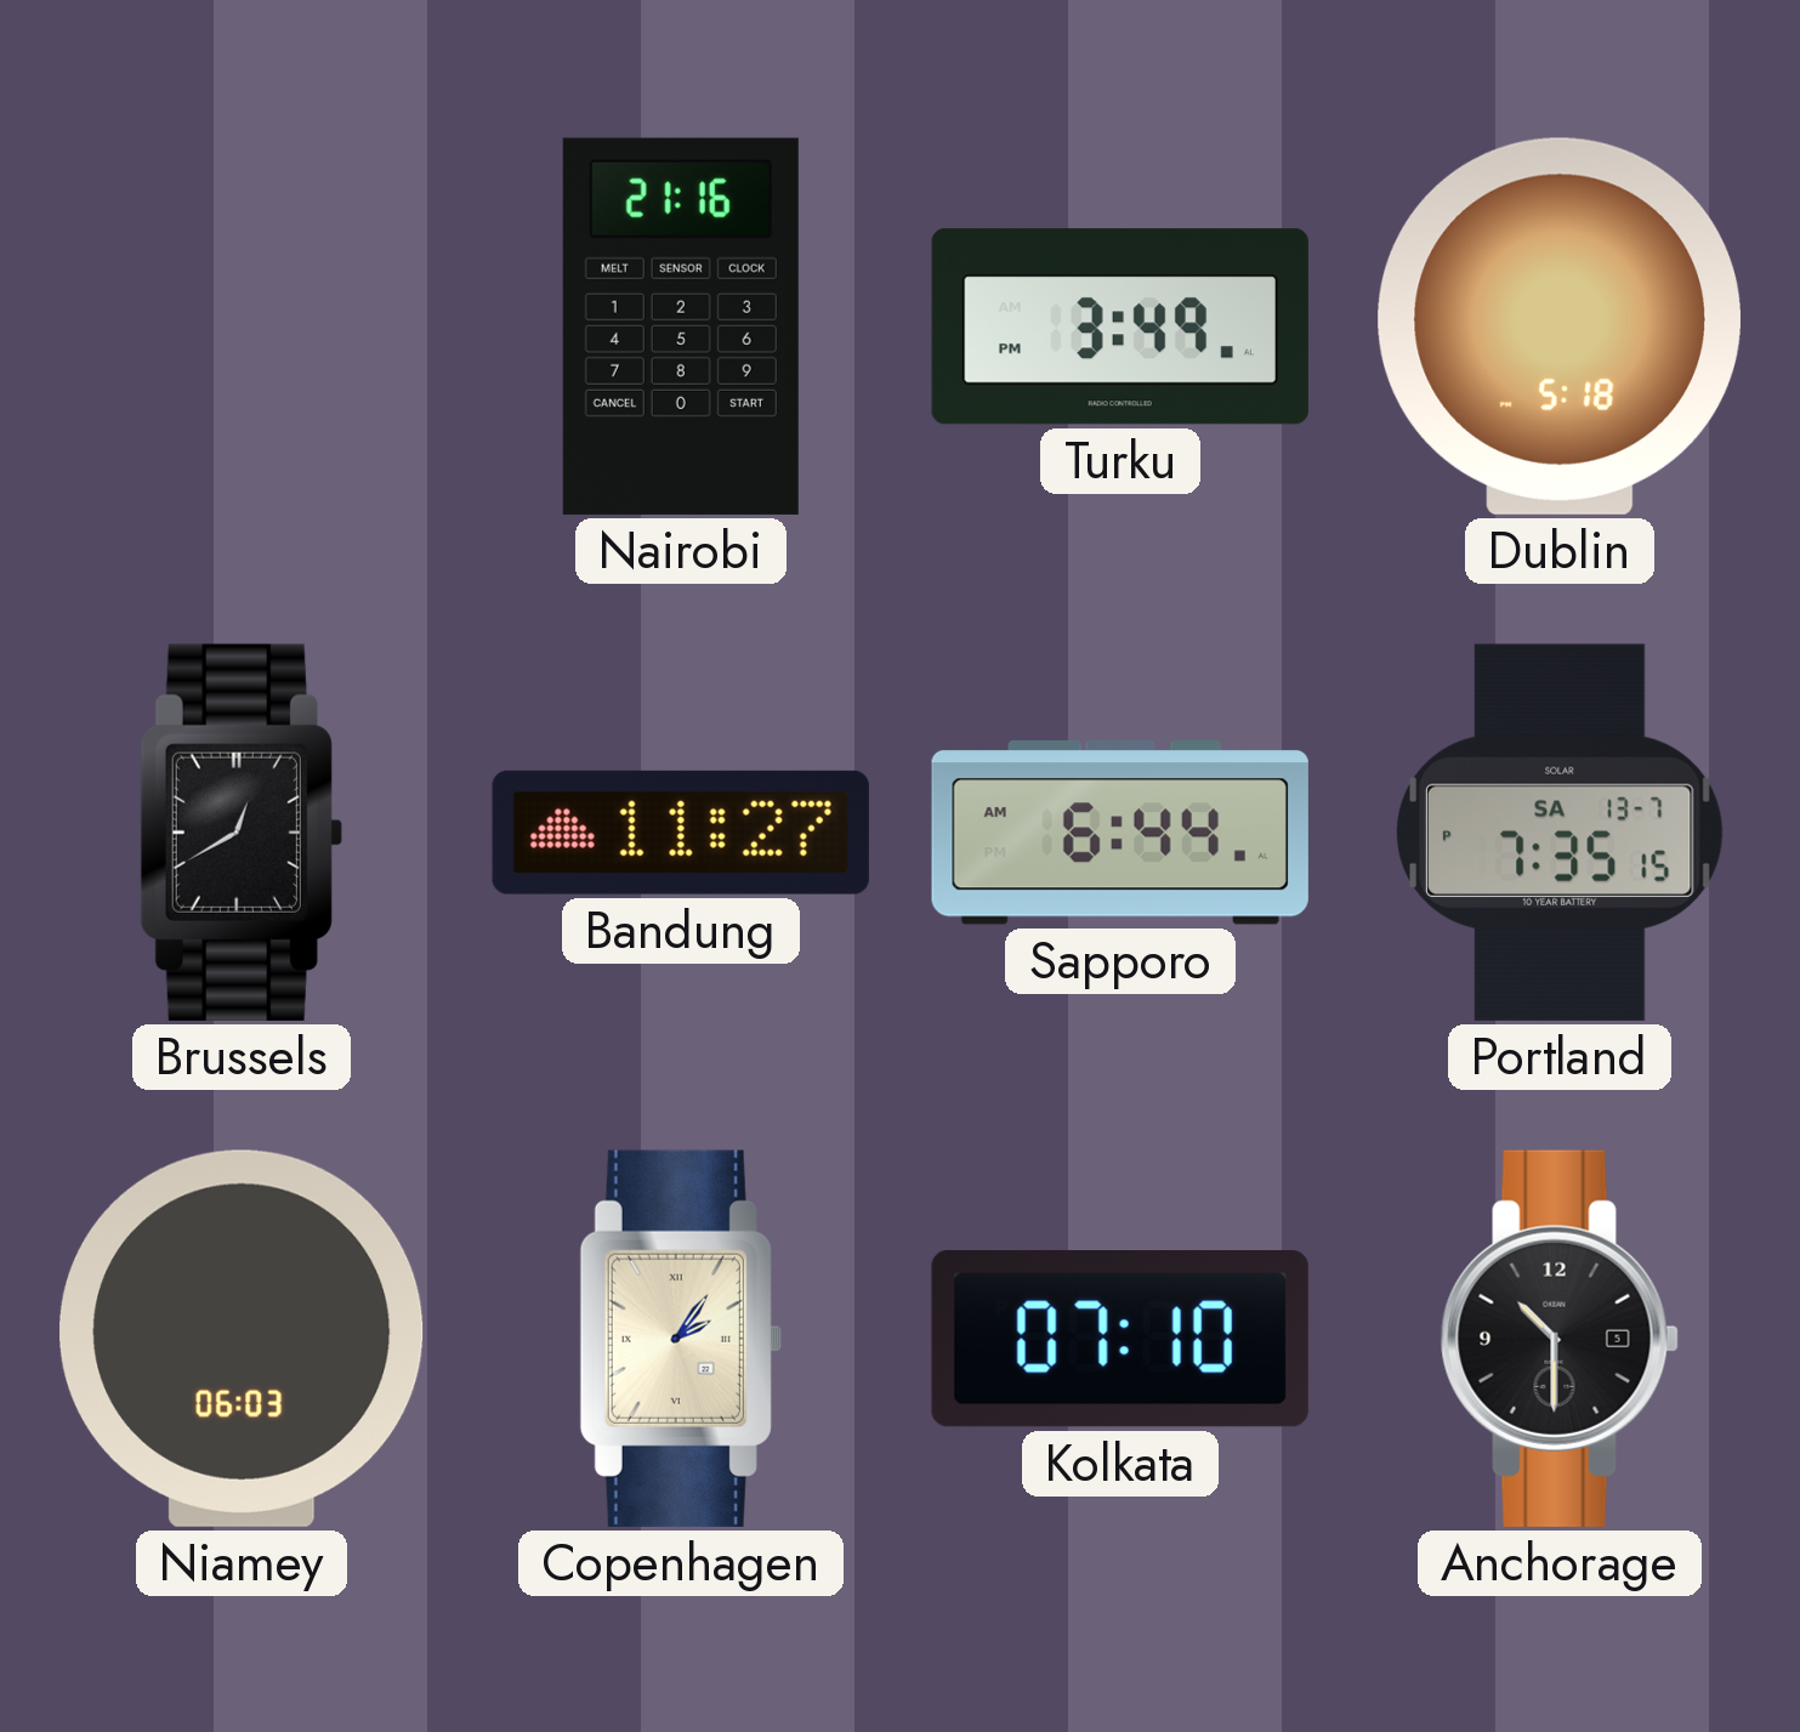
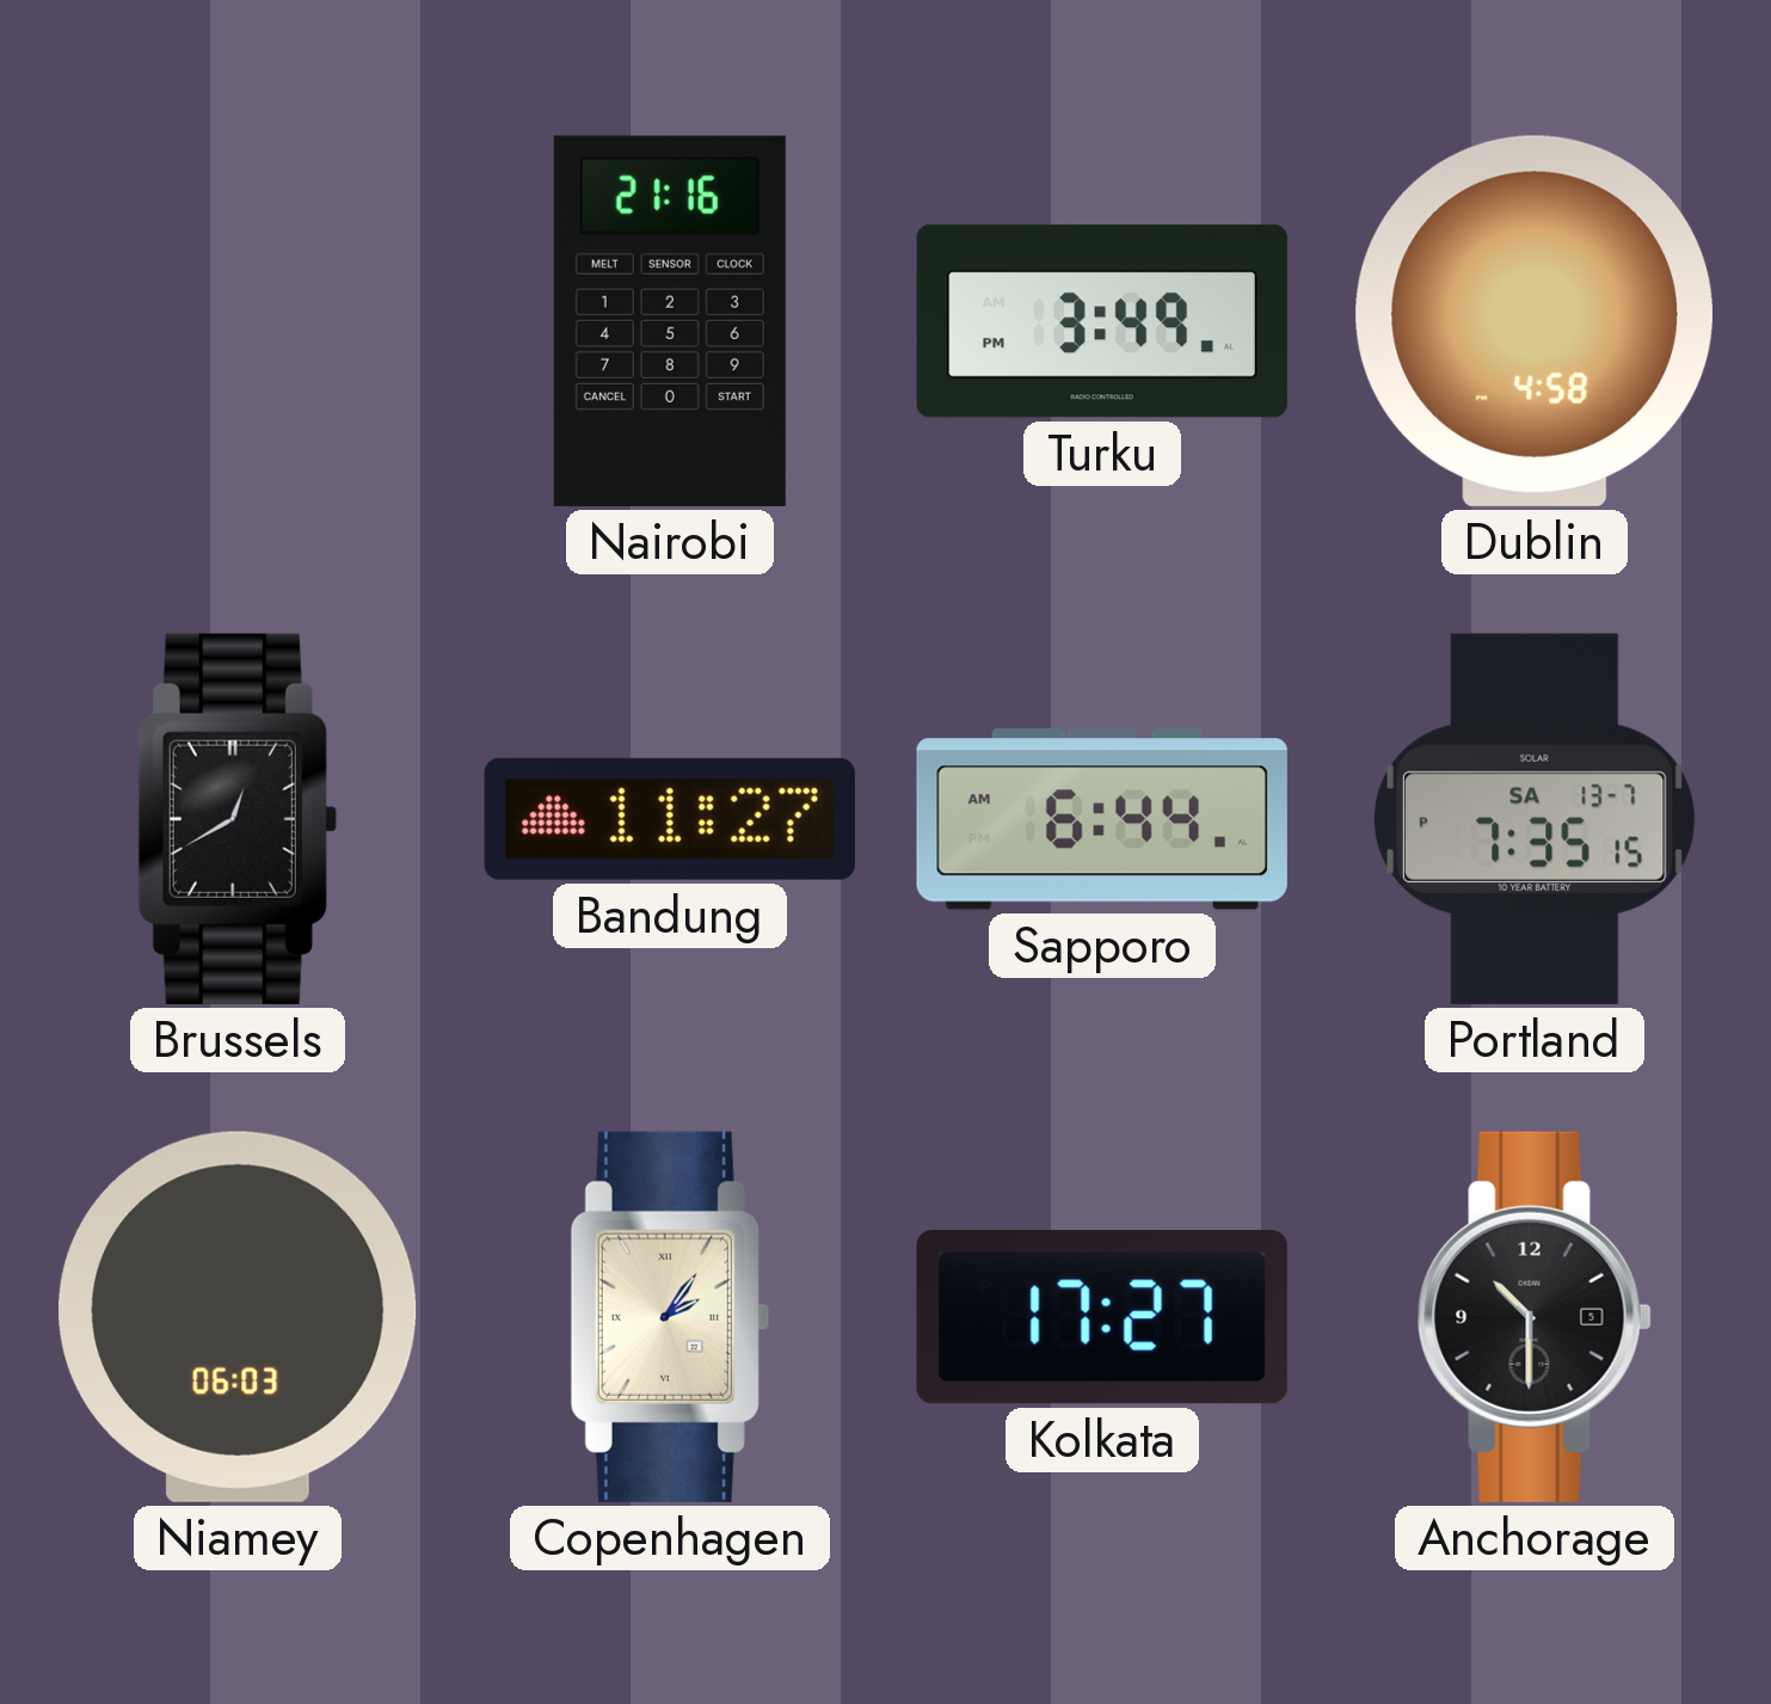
Dublin: 5:18 -> 4:58 (1535, 321)
Kolkata: 07:10 -> 17:27 (1102, 1318)
